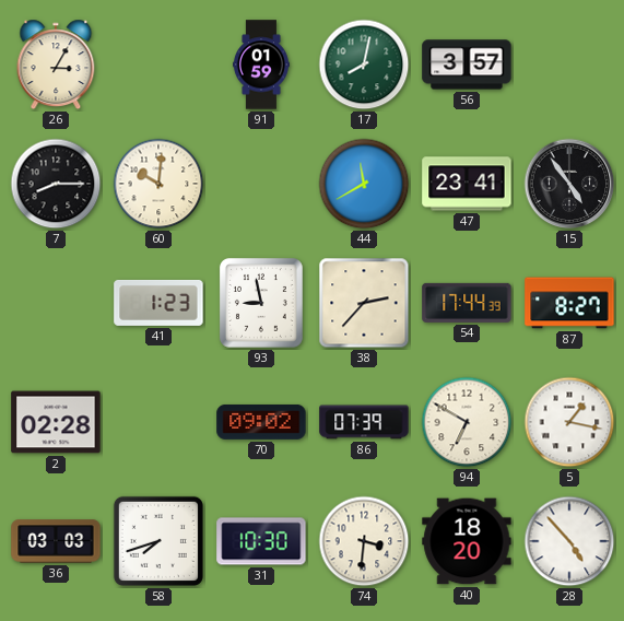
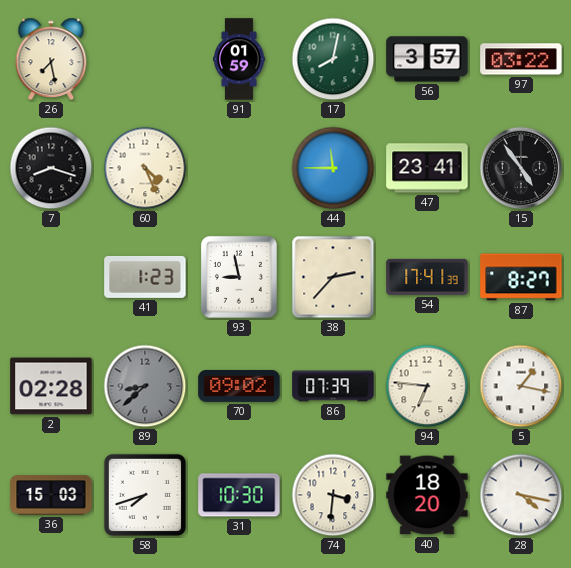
26: 3:05 -> 7:28 (51, 59)
97: none -> 03:22 (521, 59)
7: 8:15 -> 8:18 (51, 168)
60: 10:01 -> 4:26 (145, 168)
44: 11:40 -> 11:45 (333, 168)
54: 17:44 -> 17:41 (427, 277)
89: none -> 8:38 (145, 386)
94: 6:50 -> 6:46 (427, 386)
36: 03:03 -> 15:03 (51, 495)
28: 4:53 -> 4:17 (521, 495)
